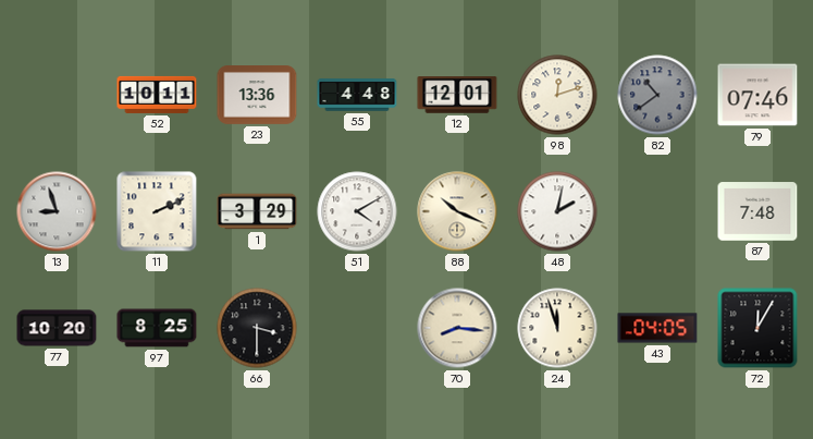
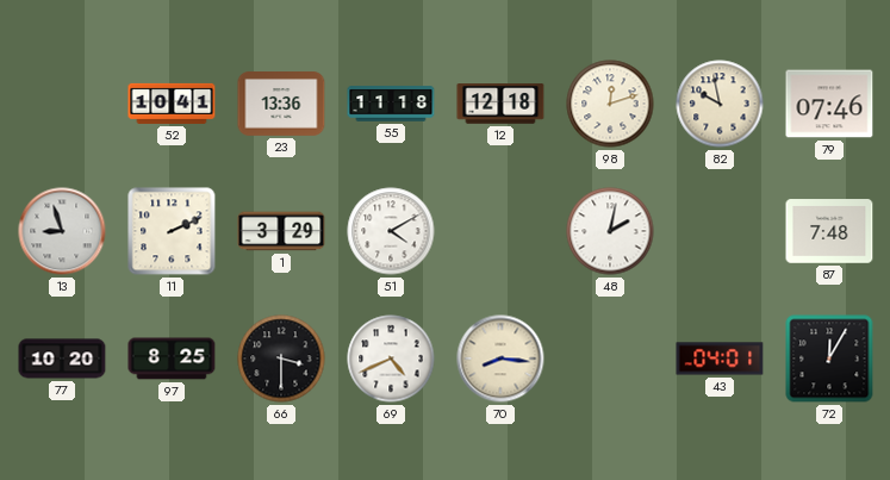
52: 10:11 -> 10:41 (172, 104)
55: 4:48 -> 11:18 (391, 104)
12: 12:01 -> 12:18 (500, 104)
82: 10:39 -> 9:58 (720, 104)
82 dial: grey -> cream (720, 104)
88: 10:19 -> none (457, 211)
69: none -> 4:41 (391, 359)
24: 11:57 -> none (557, 328)
43: 04:05 -> 04:01 (720, 359)
